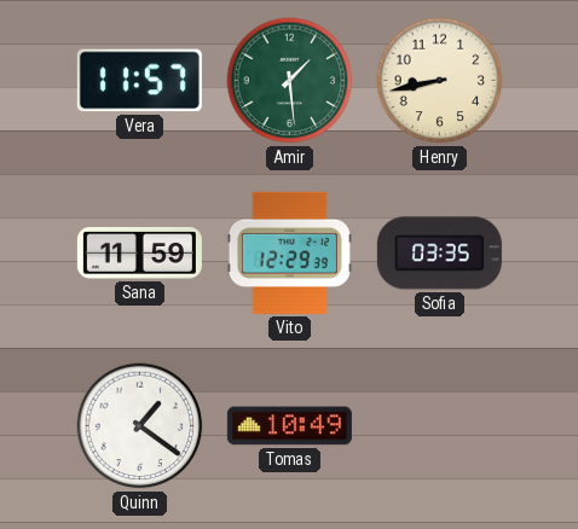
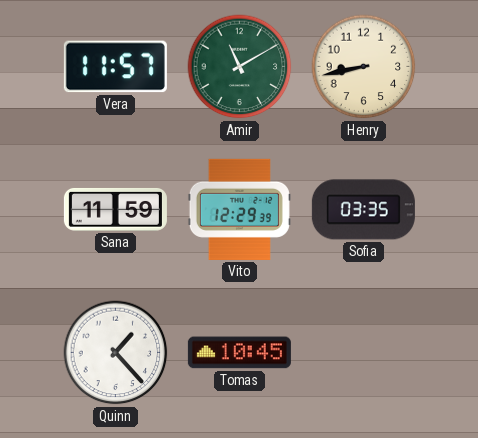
Amir: 1:29 -> 11:10 (240, 67)
Quinn: 1:21 -> 1:23 (116, 353)
Tomas: 10:49 -> 10:45 (239, 353)
